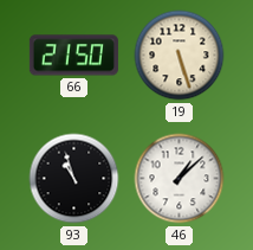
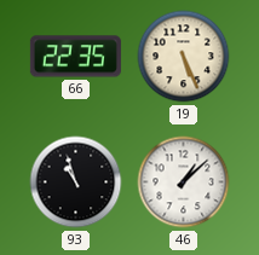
66: 21:50 -> 22:35 (75, 57)
19: 5:27 -> 5:26 (184, 57)
